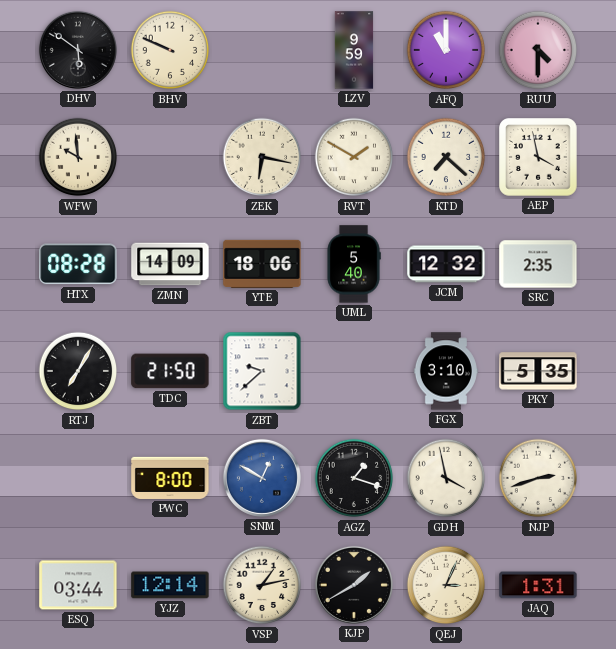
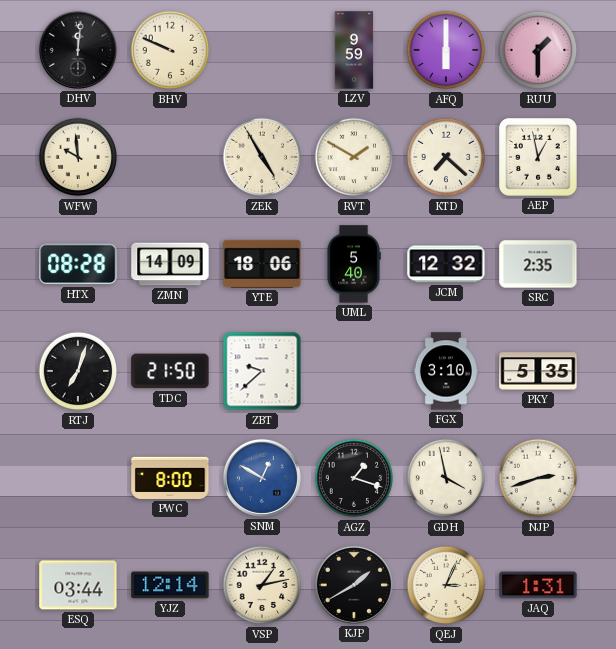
DHV: 5:51 -> 12:01 (78, 50)
AFQ: 11:00 -> 6:00 (446, 50)
RUU: 4:30 -> 1:30 (538, 50)
ZEK: 6:17 -> 4:55 (262, 157)
AEP: 3:58 -> 12:58 (538, 157)
RTJ: 7:05 -> 7:03 (78, 371)
